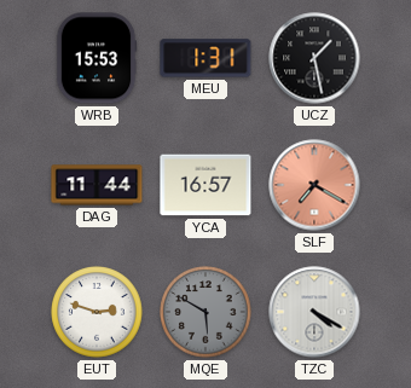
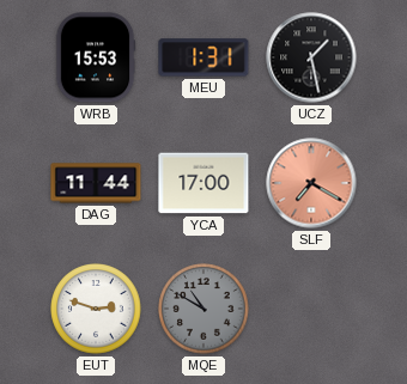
YCA: 16:57 -> 17:00 (203, 183)
MQE: 5:50 -> 10:50 (203, 309)
TZC: 4:20 -> none (314, 312)
